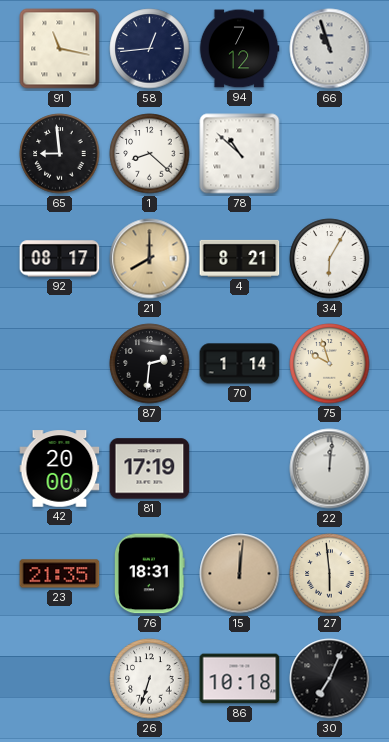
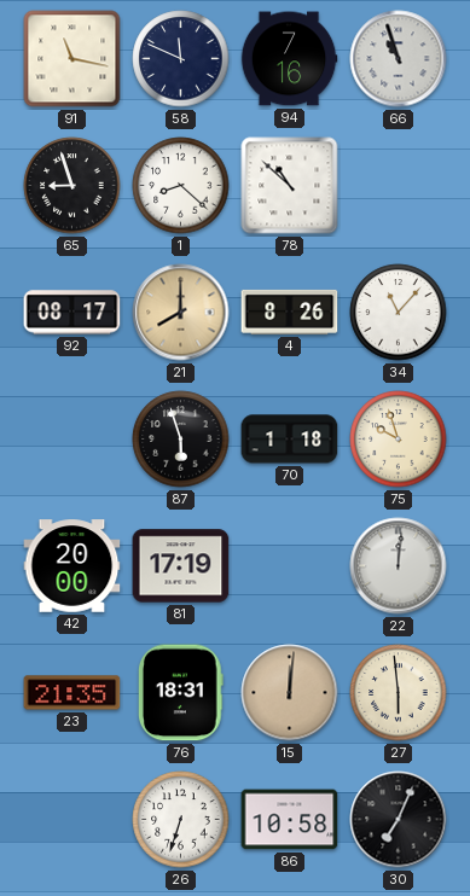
58: 12:44 -> 11:49 (181, 59)
94: 7:12 -> 7:16 (289, 59)
65: 8:59 -> 8:57 (72, 186)
4: 8:21 -> 8:26 (290, 312)
34: 6:05 -> 11:07 (399, 313)
87: 2:31 -> 5:57 (181, 440)
70: 1:14 -> 1:18 (290, 440)
86: 10:18 -> 10:58 (290, 820)
